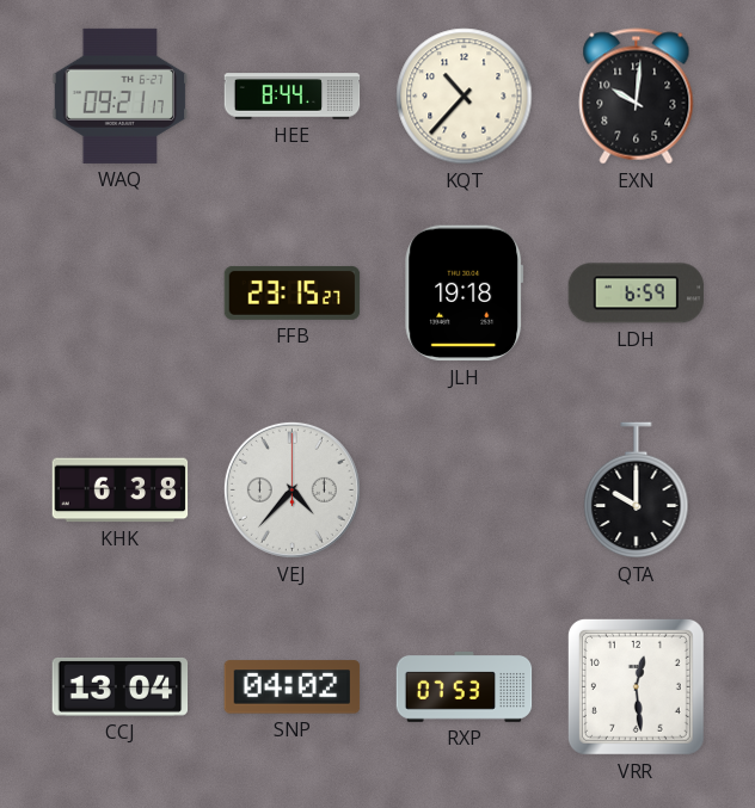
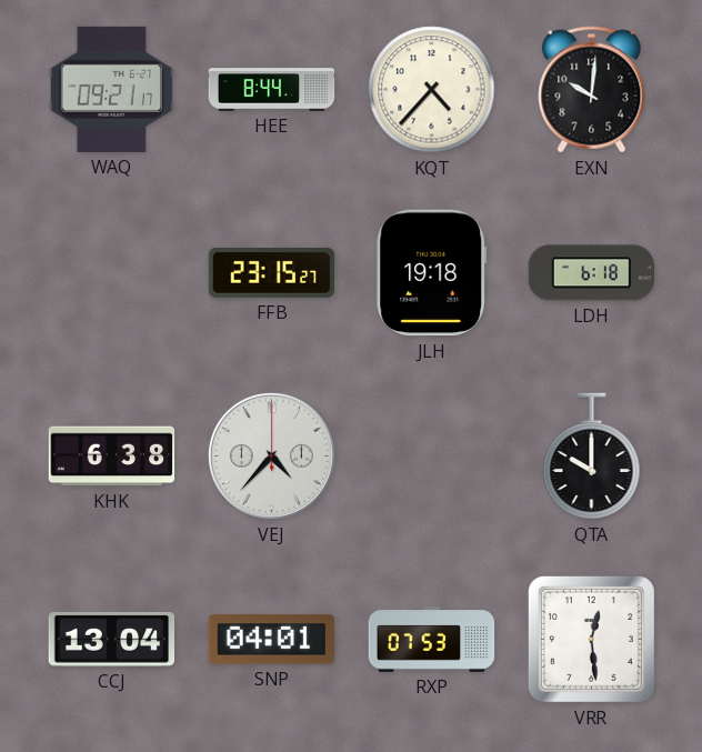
KQT: 10:37 -> 4:37 (432, 90)
LDH: 6:59 -> 6:18 (592, 273)
SNP: 04:02 -> 04:01 (272, 640)
